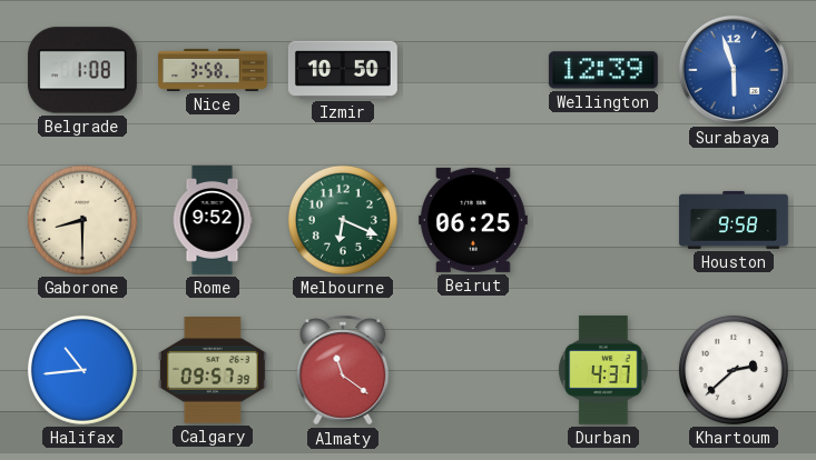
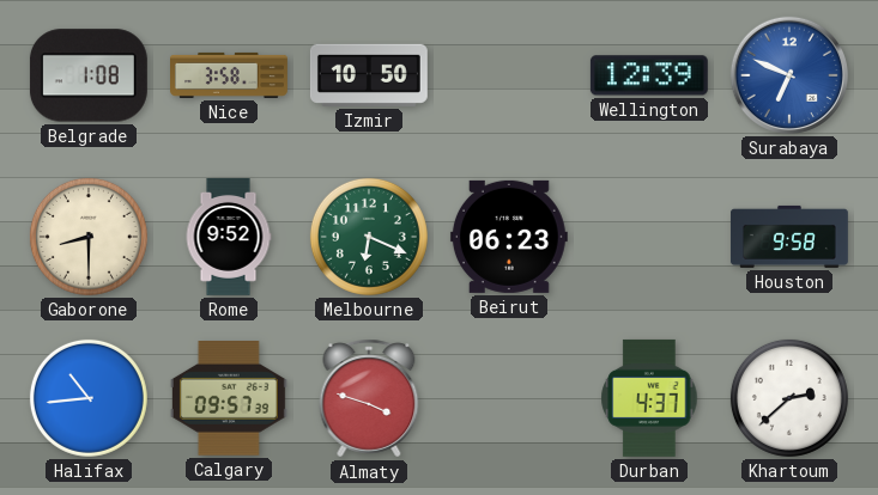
Surabaya: 5:57 -> 6:49 (789, 75)
Beirut: 06:25 -> 06:23 (509, 237)
Almaty: 11:21 -> 3:48 (369, 398)
